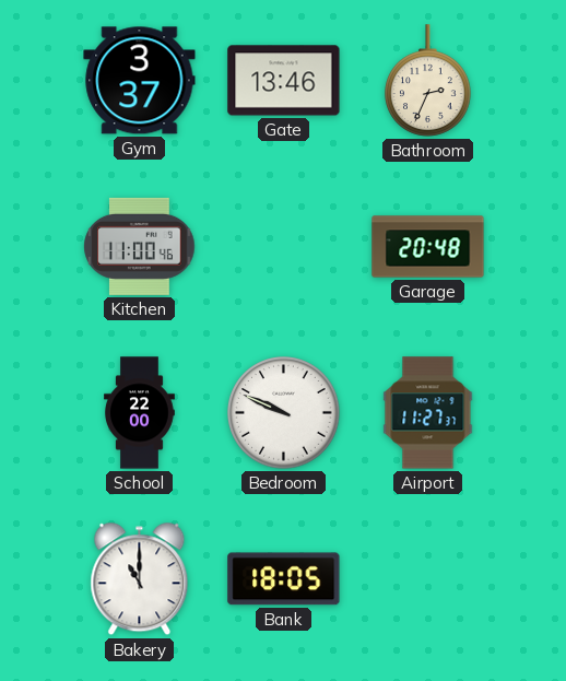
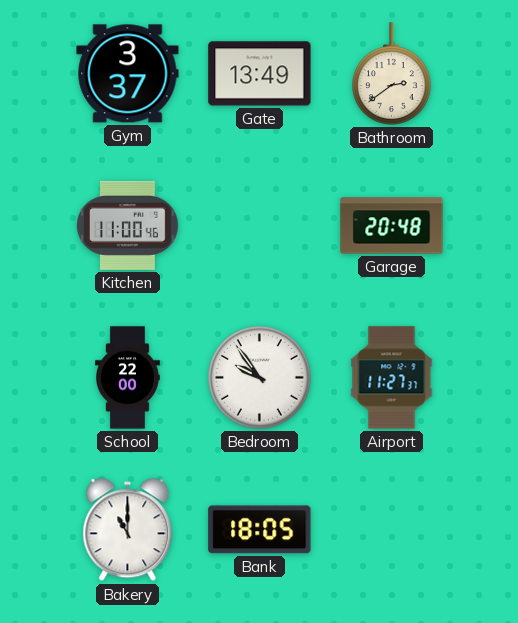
Gate: 13:46 -> 13:49 (260, 74)
Bathroom: 2:34 -> 2:39 (392, 74)
Bedroom: 9:49 -> 9:54 (260, 378)
